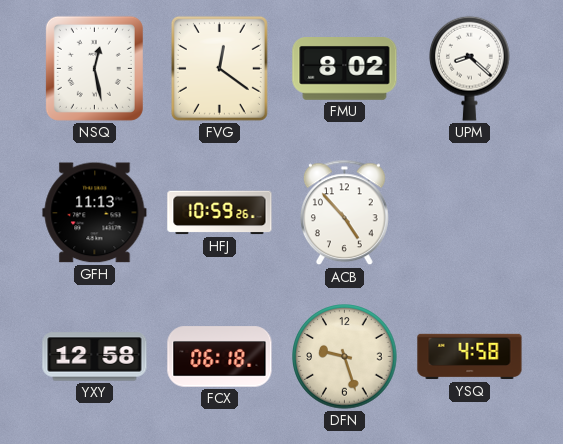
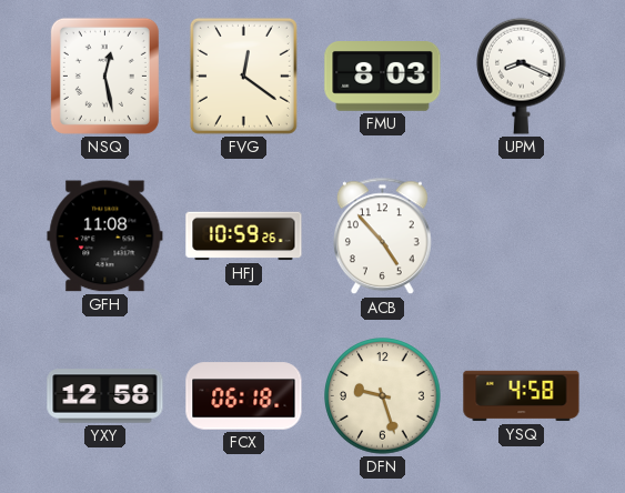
FMU: 8:02 -> 8:03 (383, 77)
UPM: 8:22 -> 8:19 (522, 76)
GFH: 11:13 -> 11:08 (105, 237)
